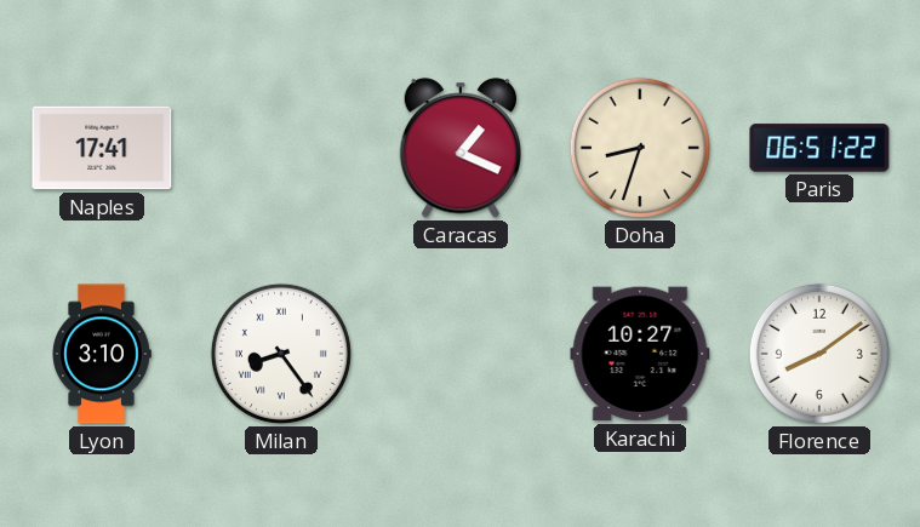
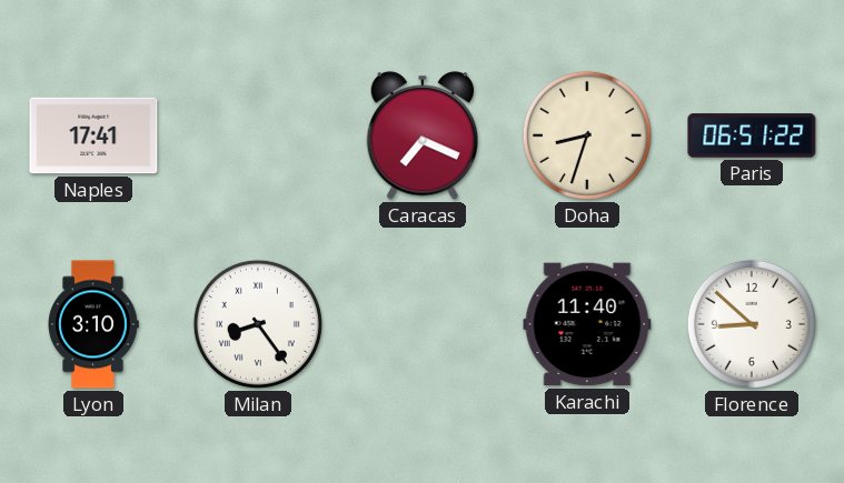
Caracas: 1:19 -> 7:19 (421, 135)
Karachi: 10:27 -> 11:40 (587, 324)
Florence: 8:09 -> 8:52 (752, 324)
